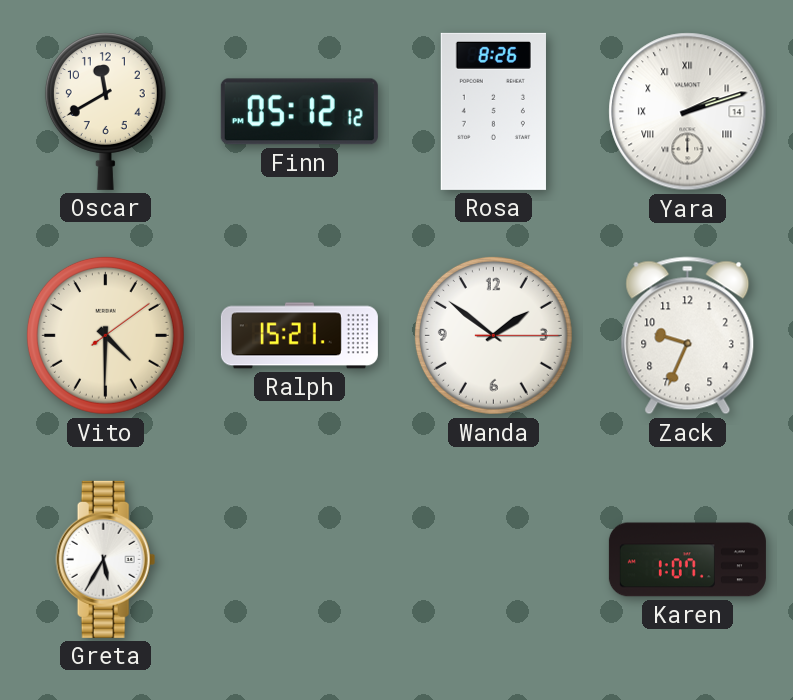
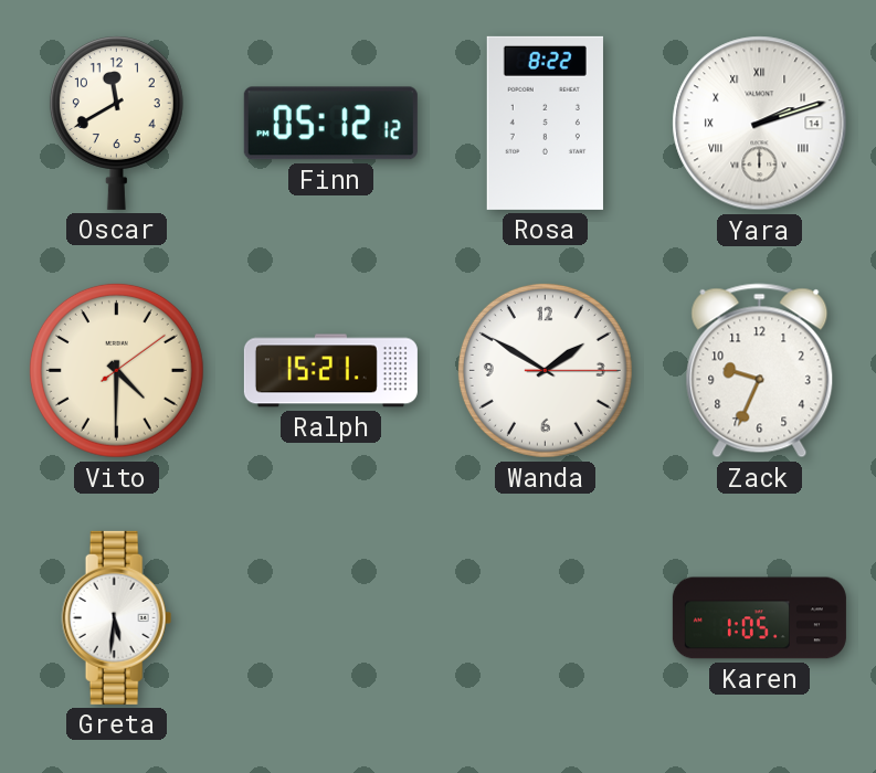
Rosa: 8:26 -> 8:22 (545, 123)
Wanda: 1:51 -> 1:50 (545, 370)
Greta: 5:35 -> 5:31 (117, 617)
Karen: 1:07 -> 1:05 (759, 618)
